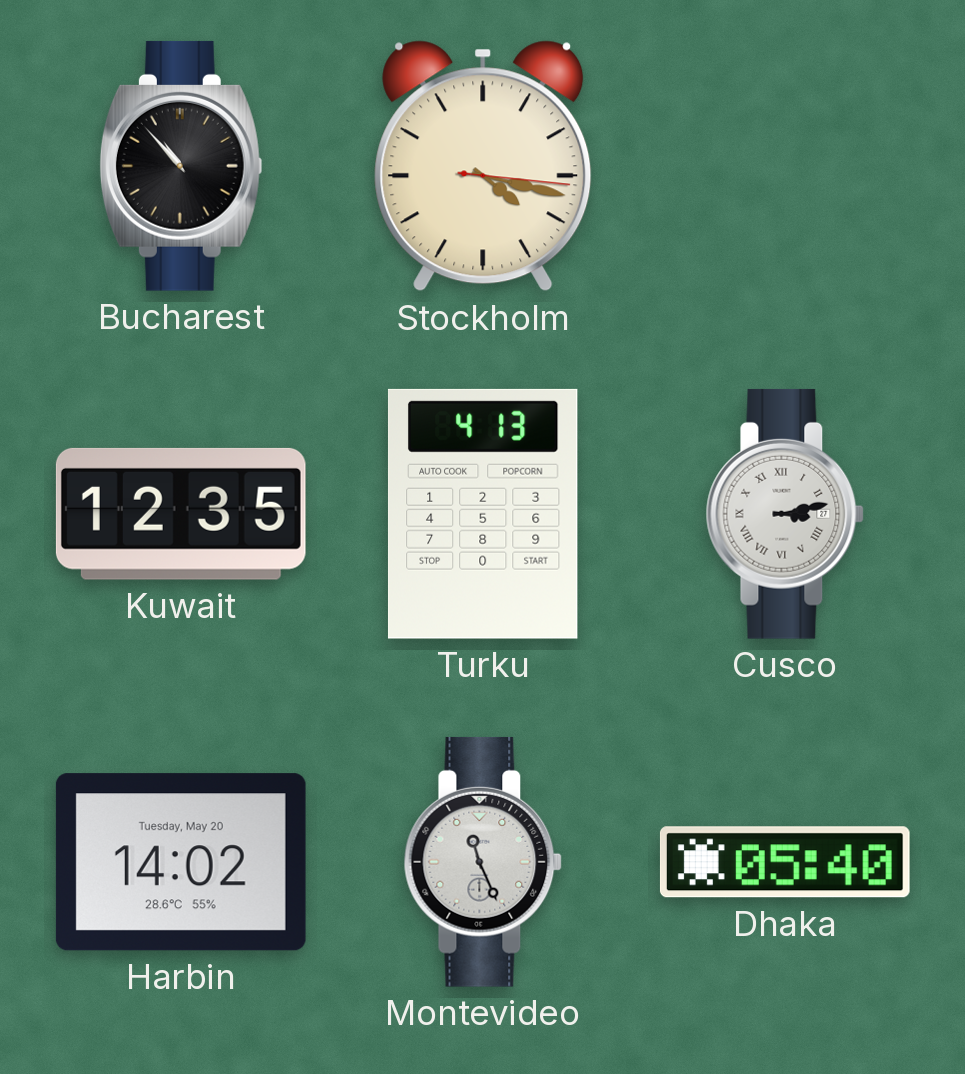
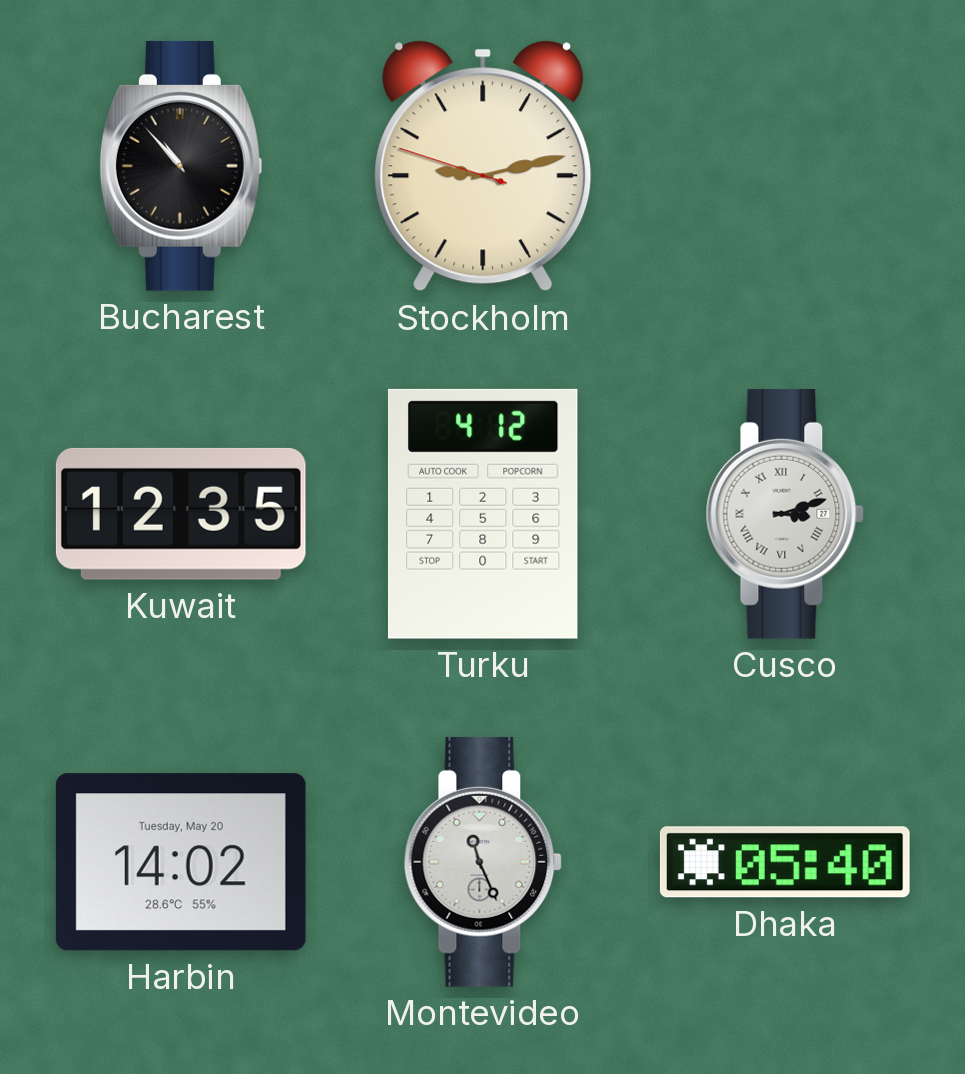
Stockholm: 4:17 -> 9:12 (483, 166)
Turku: 4:13 -> 4:12 (483, 514)
Cusco: 3:13 -> 3:12 (785, 514)
